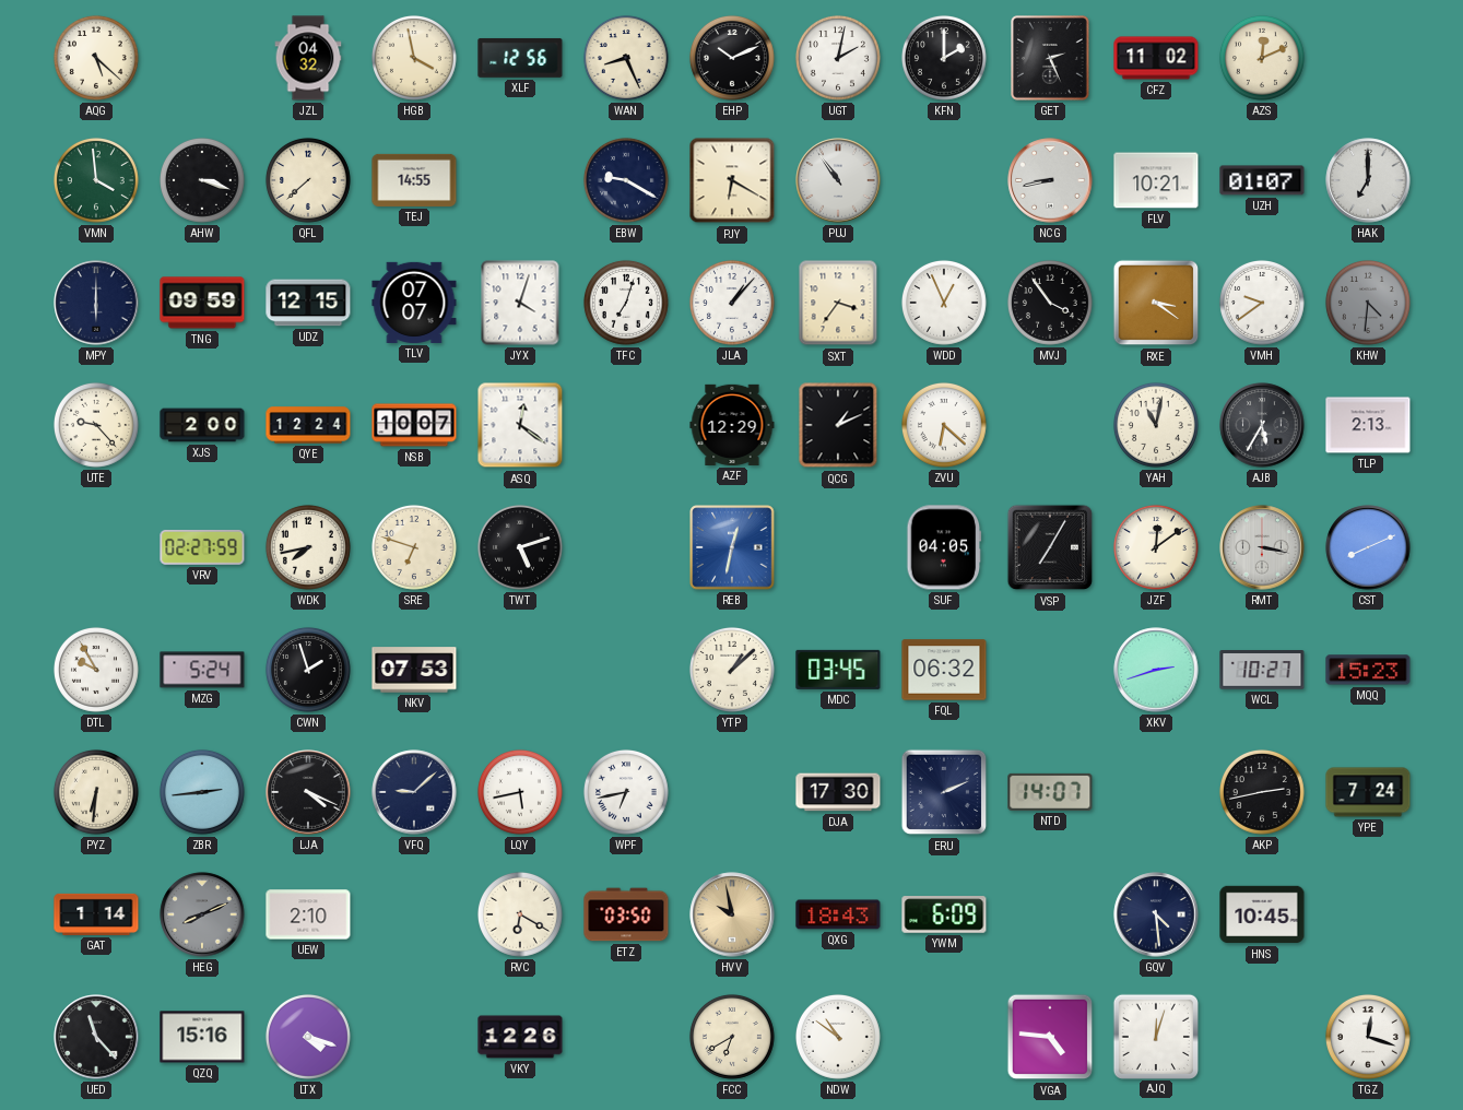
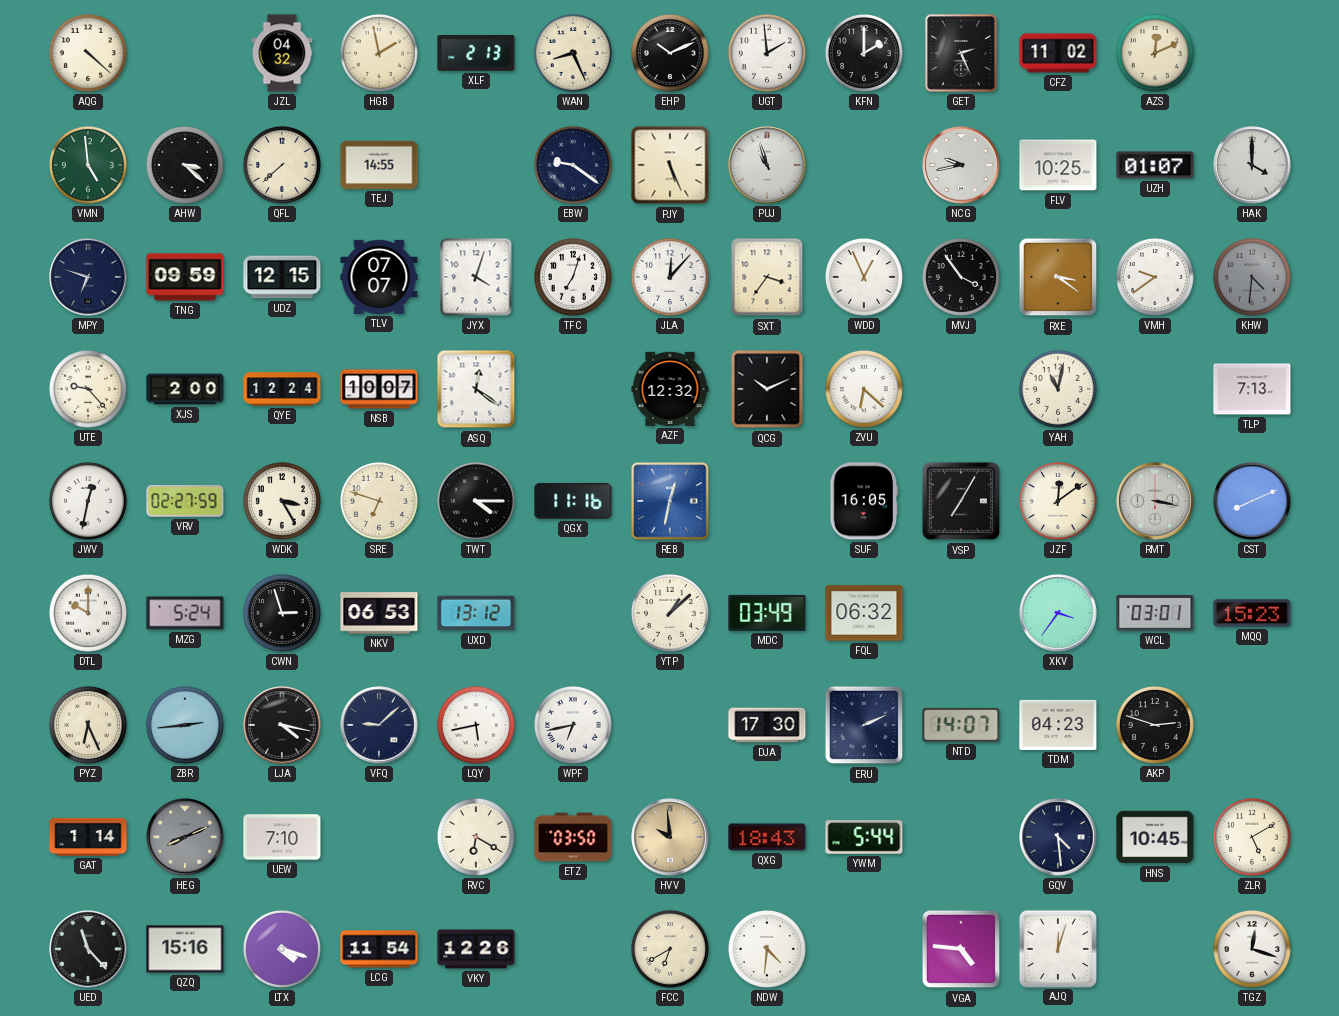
AQG: 5:22 -> 4:22 (88, 53)
HGB: 3:58 -> 1:58 (379, 53)
XLF: 12:56 -> 2:13 (476, 53)
UGT: 2:02 -> 1:59 (767, 53)
VMN: 3:59 -> 4:59 (88, 165)
AHW: 3:18 -> 3:22 (185, 165)
EBW: 9:20 -> 9:21 (573, 165)
PJY: 6:20 -> 5:26 (670, 165)
PUJ: 10:54 -> 10:57 (767, 165)
NCG: 8:43 -> 9:43 (961, 165)
FLV: 10:21 -> 10:25 (1058, 165)
HAK: 7:00 -> 4:00 (1252, 165)
MPY: 6:00 -> 6:48 (88, 277)
JLA: 1:07 -> 12:07 (670, 277)
AZF: 12:29 -> 12:32 (670, 389)
QCG: 1:11 -> 10:11 (767, 389)
AJB: 5:35 -> none (1262, 425)
TLP: 2:13 -> 7:13 (1252, 389)
JWV: none -> 12:32 (88, 501)
WDK: 7:43 -> 3:25 (282, 501)
TWT: 5:12 -> 4:15 (476, 501)
QGX: none -> 11:16 (573, 501)
SUF: 04:05 -> 16:05 (864, 501)
DTL: 9:55 -> 10:00 (88, 613)
CWN: 1:57 -> 2:57 (282, 613)
NKV: 07:53 -> 06:53 (379, 613)
UXD: none -> 13:12 (476, 613)
MDC: 03:45 -> 03:49 (767, 613)
XKV: 2:42 -> 3:36 (1058, 613)
WCL: 10:27 -> 03:01 (1155, 613)
PYZ: 6:31 -> 6:26 (88, 725)
LJA: 4:19 -> 4:17 (282, 725)
TDM: none -> 04:23 (1058, 725)
AKP: 2:43 -> 2:48 (1155, 725)
YPE: 7:24 -> none (1368, 792)
UEW: 2:10 -> 7:10 (282, 837)
HVV: 9:58 -> 9:59 (670, 837)
YWM: 6:09 -> 5:44 (864, 837)
ZLR: none -> 5:10 (1252, 837)
LCG: none -> 11:54 (379, 949)
NDW: 10:51 -> 4:31 (767, 949)
